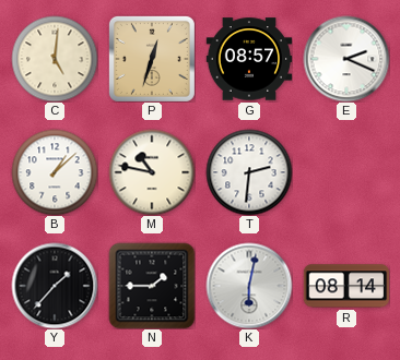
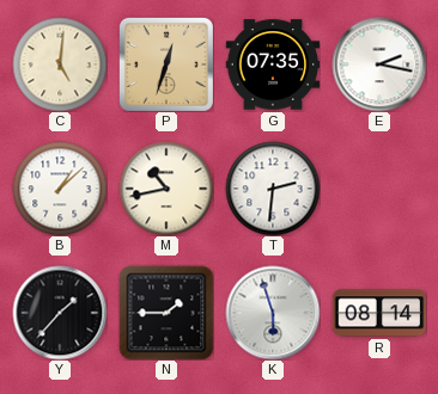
G: 08:57 -> 07:35 (273, 64)
E: 2:19 -> 2:17 (379, 64)
M: 10:47 -> 10:43 (166, 189)
K: 6:02 -> 5:57 (273, 313)
